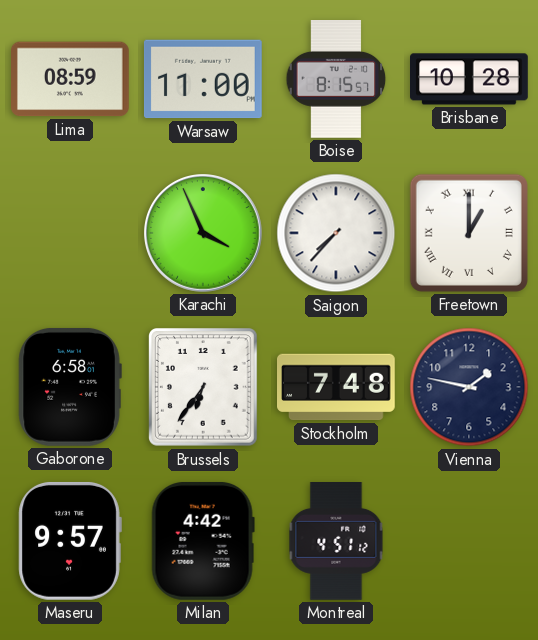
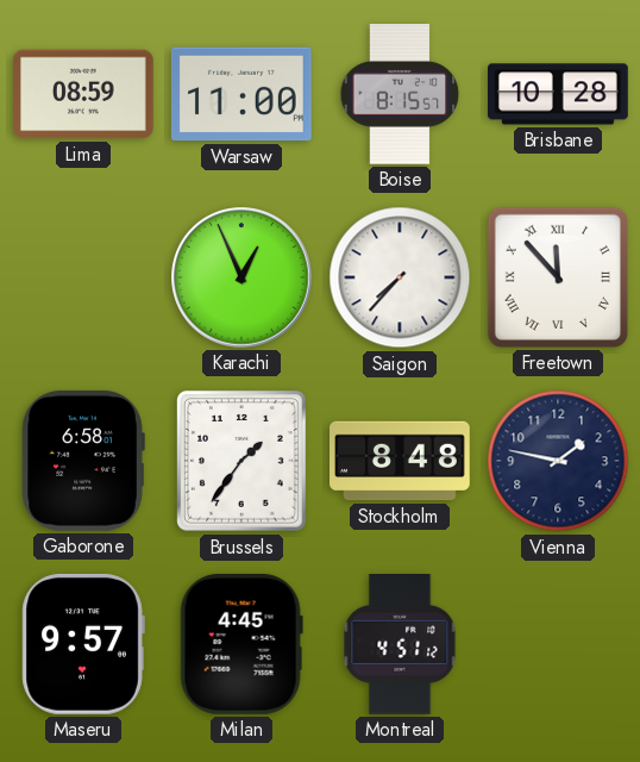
Karachi: 3:56 -> 12:56 (243, 279)
Freetown: 1:00 -> 11:53 (558, 277)
Brussels: 6:36 -> 1:36 (243, 462)
Stockholm: 7:48 -> 8:48 (401, 461)
Milan: 4:42 -> 4:45 (241, 644)
